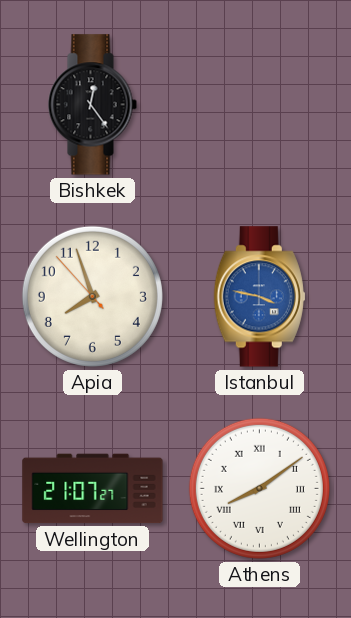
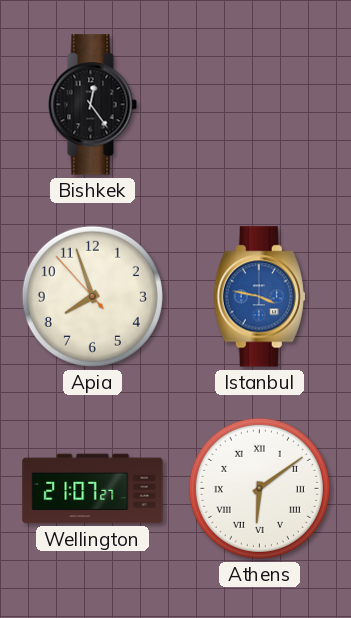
Athens: 8:09 -> 6:09 (259, 488)
